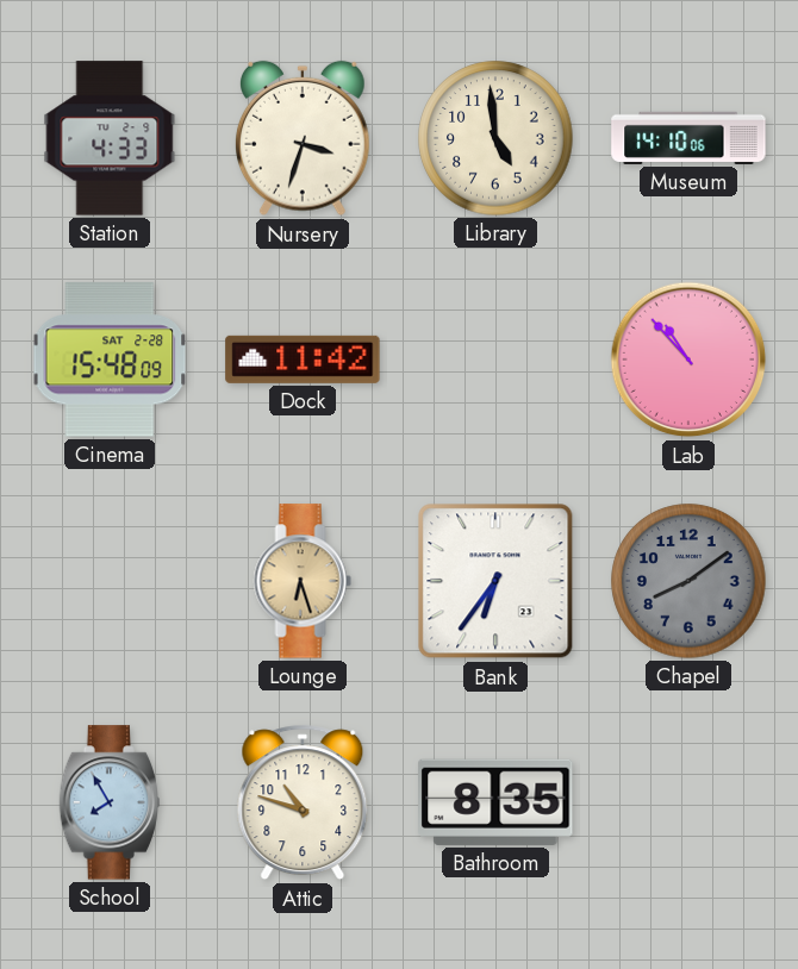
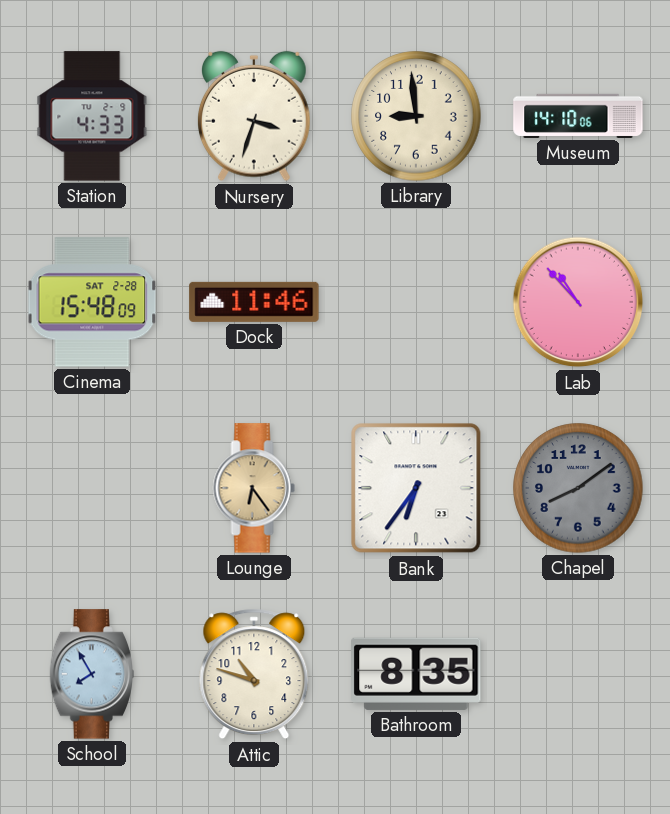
Library: 4:59 -> 8:59 (416, 116)
Dock: 11:42 -> 11:46 (254, 302)
Lounge: 6:27 -> 6:24 (254, 488)
